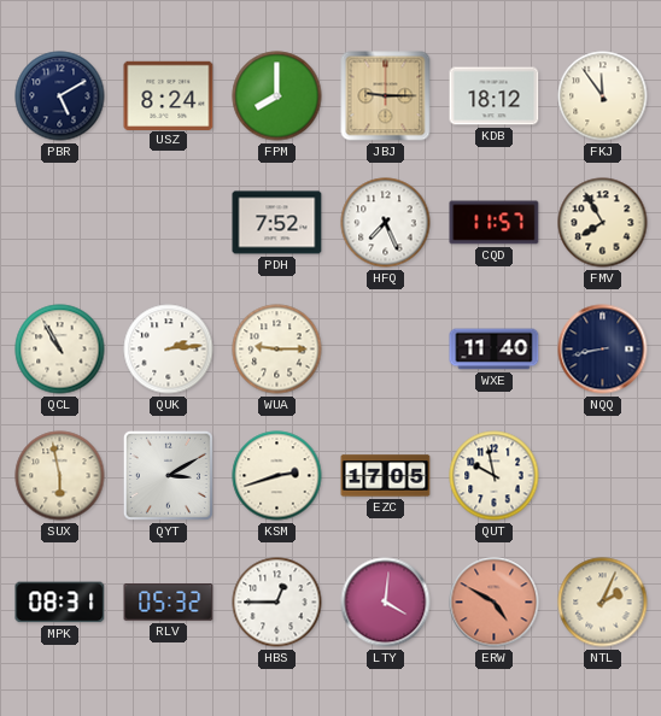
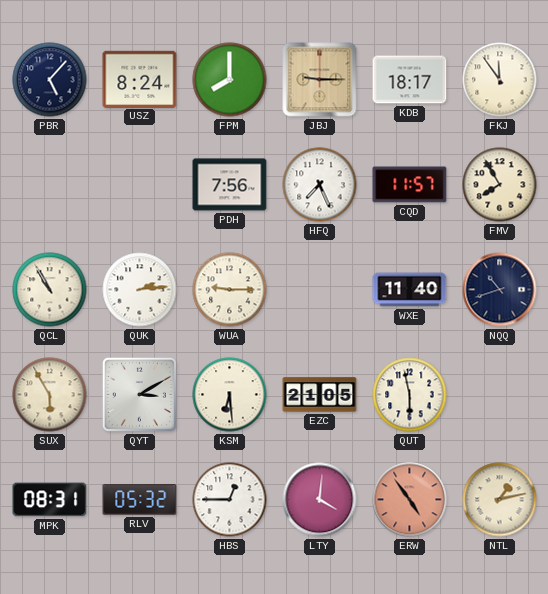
PBR: 5:10 -> 5:07 (50, 80)
KDB: 18:12 -> 18:17 (410, 80)
PDH: 7:52 -> 7:56 (230, 185)
NQQ: 8:43 -> 10:42 (500, 290)
SUX: 5:58 -> 5:55 (50, 395)
KSM: 2:42 -> 6:29 (230, 395)
EZC: 17:05 -> 21:05 (320, 395)
QUT: 9:58 -> 5:58 (410, 395)
ERW: 4:50 -> 4:54 (410, 500)
NTL: 2:04 -> 1:13 (500, 500)
